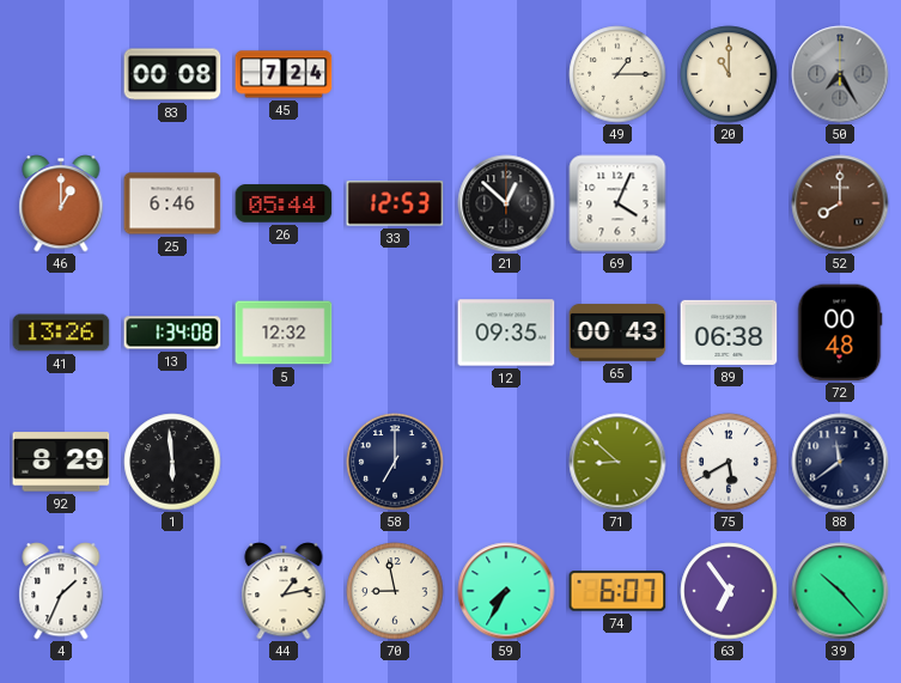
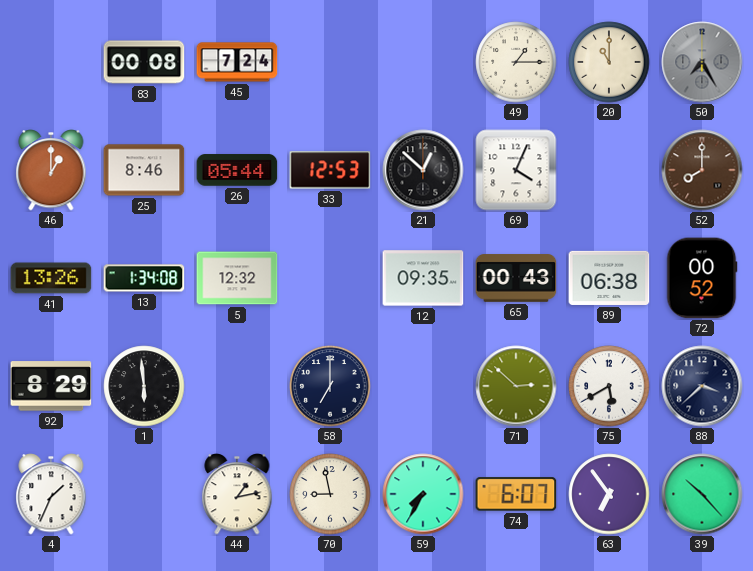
25: 6:46 -> 8:46 (144, 170)
72: 00:48 -> 00:52 (702, 278)
71: 8:52 -> 2:52 (516, 386)
88: 11:39 -> 3:38 (702, 386)
